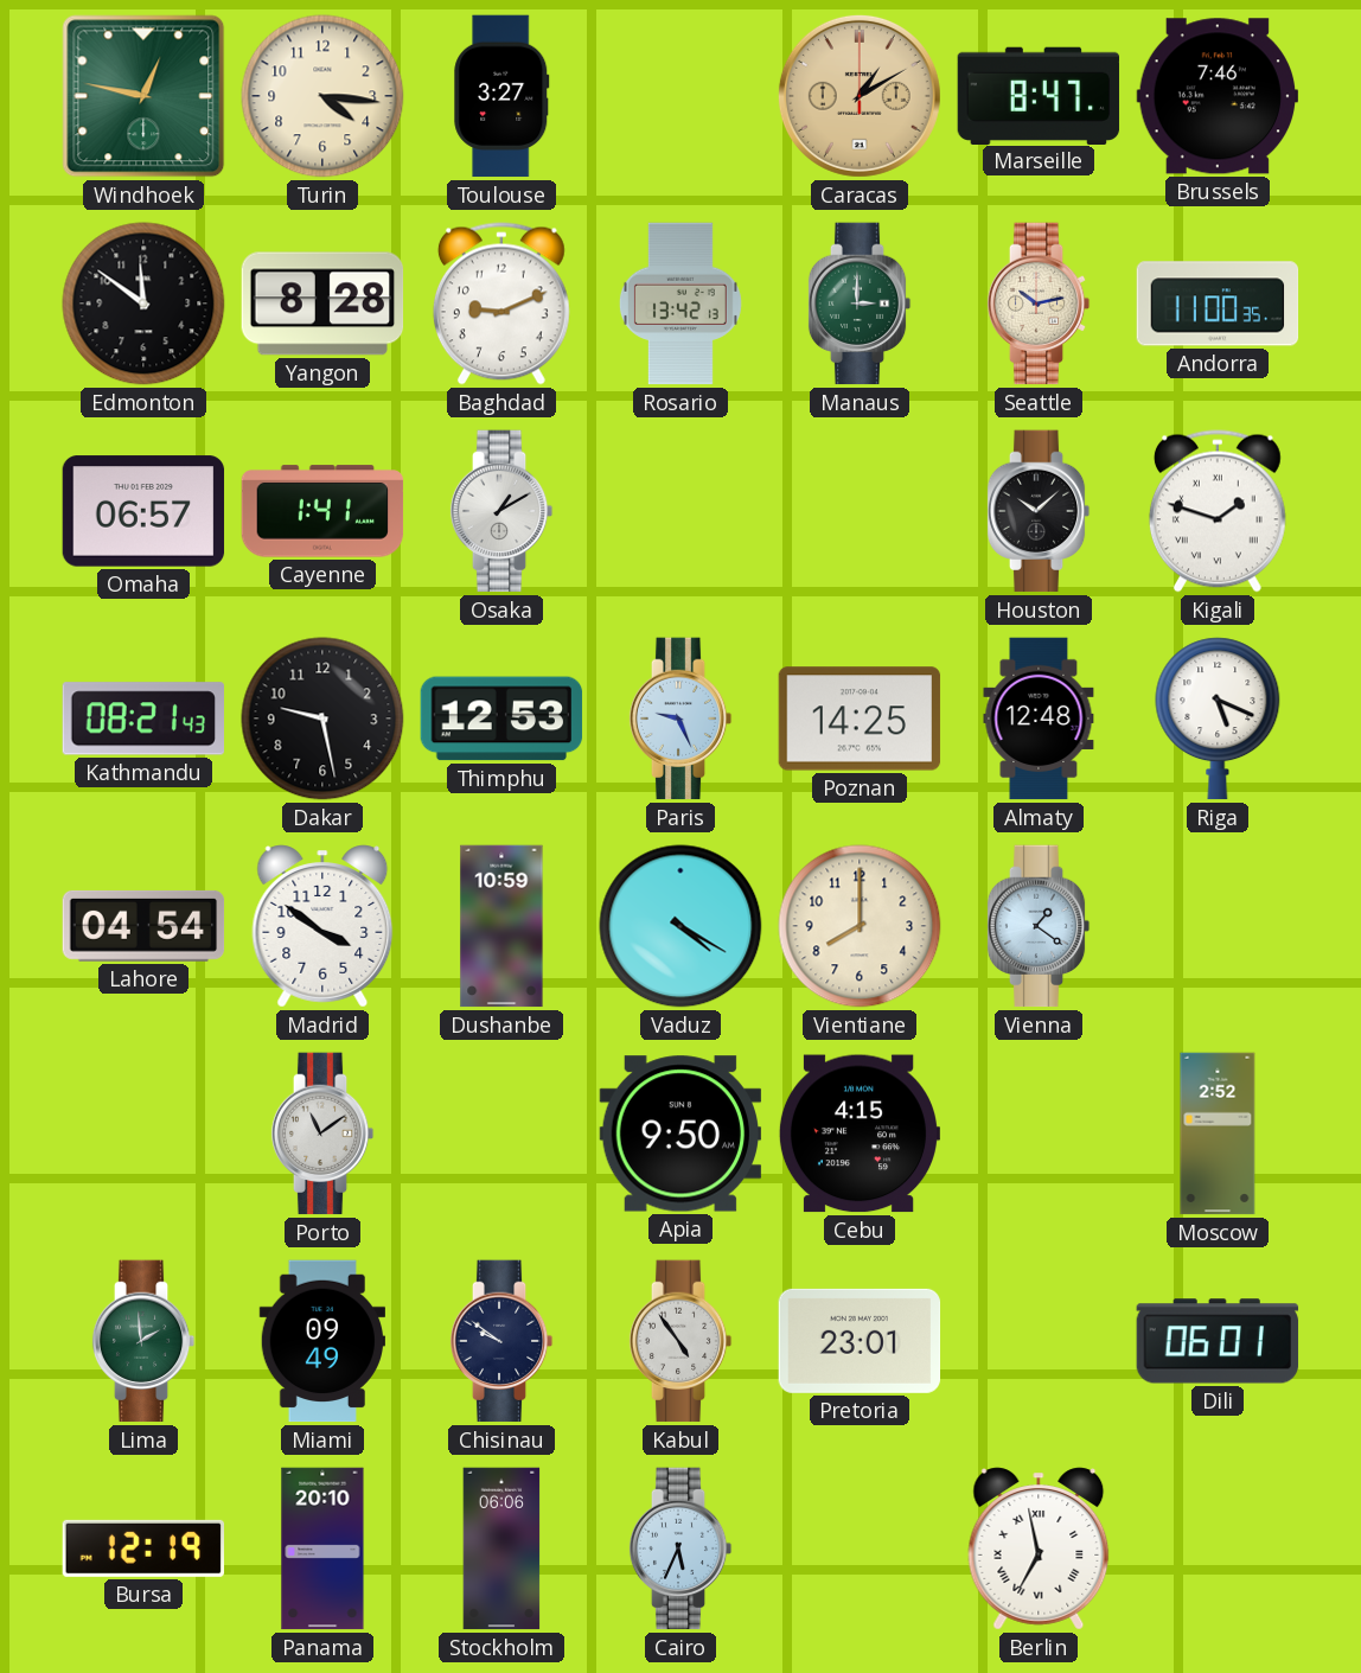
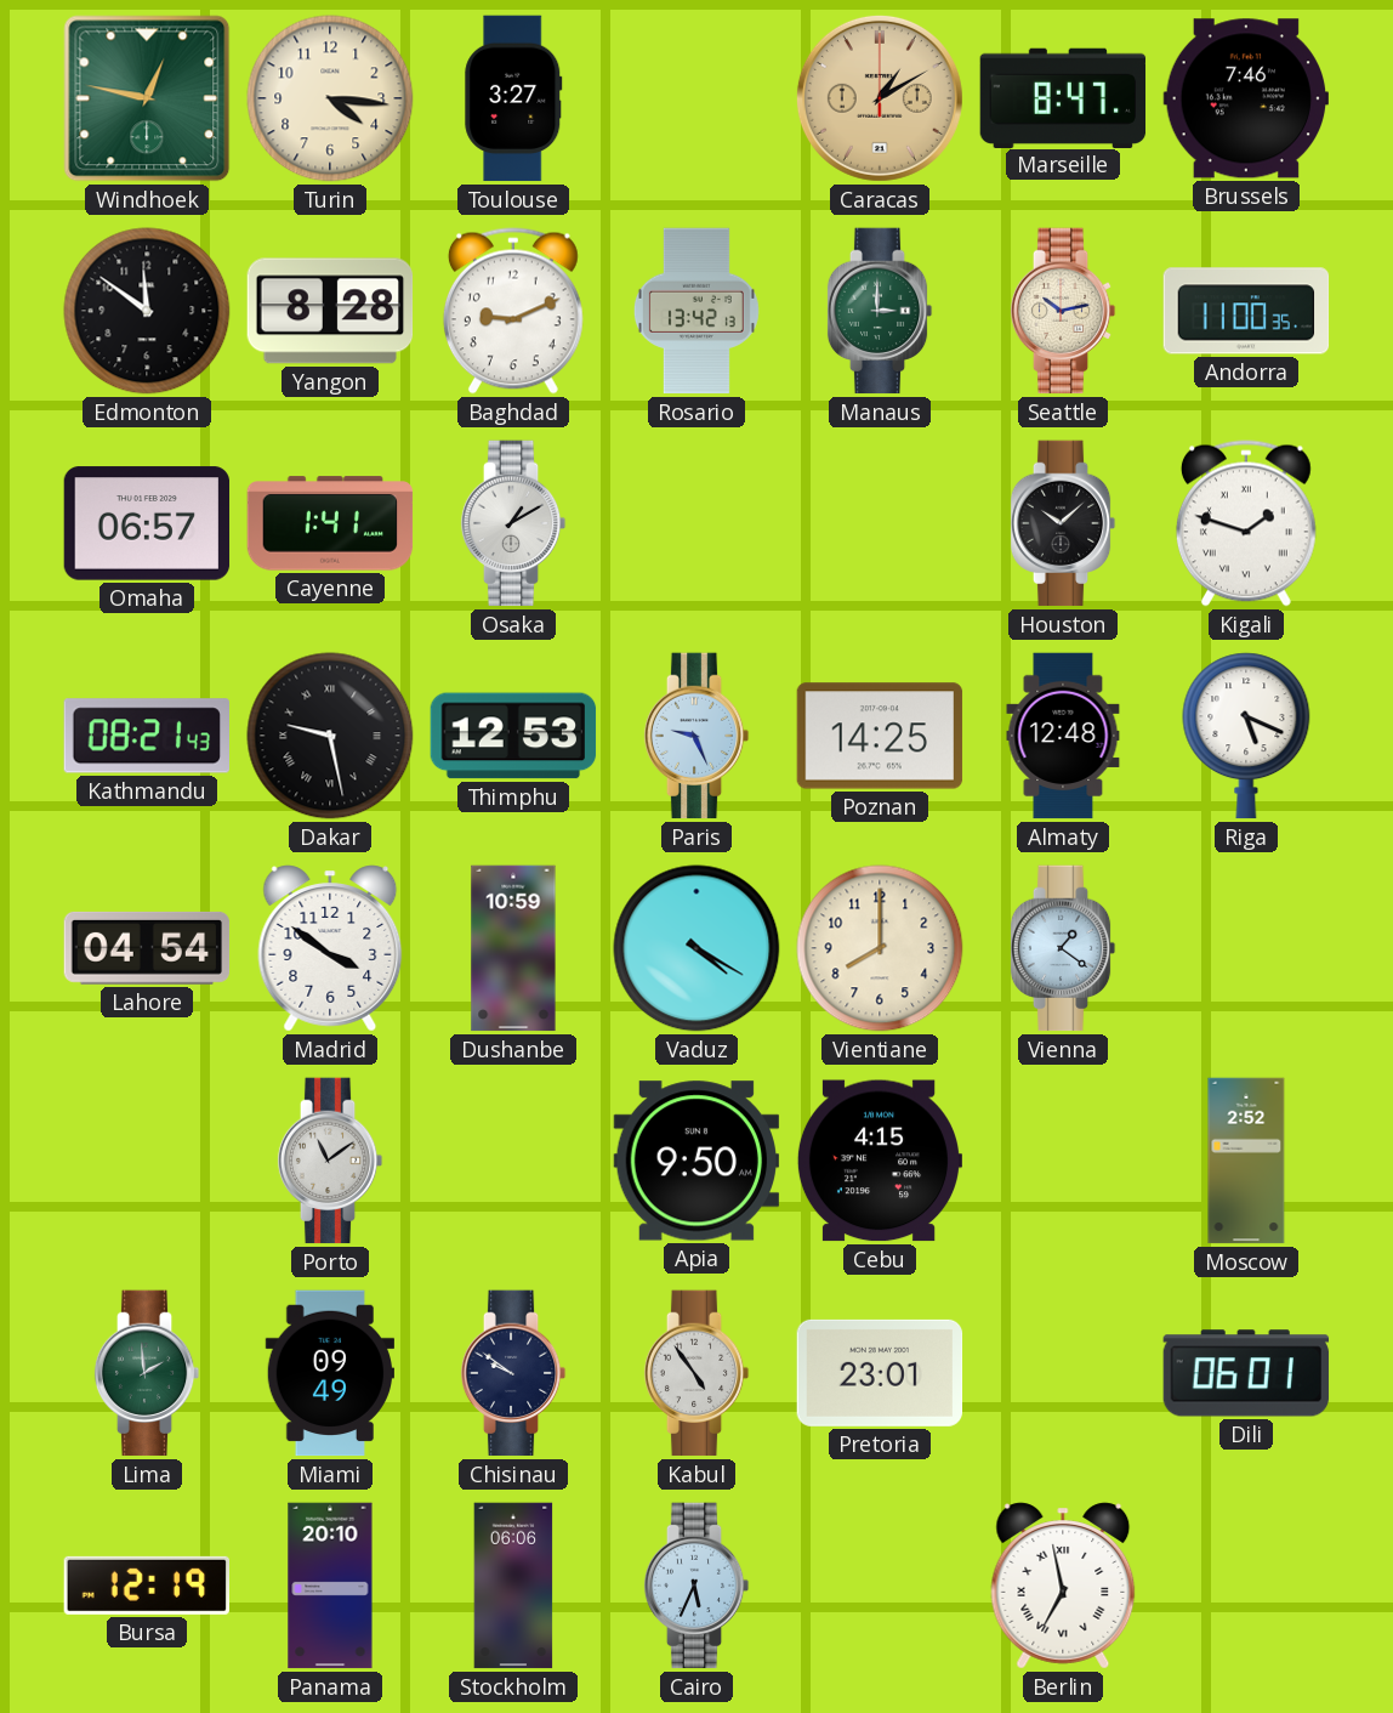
Dakar numerals: Arabic -> Roman (330, 736)
